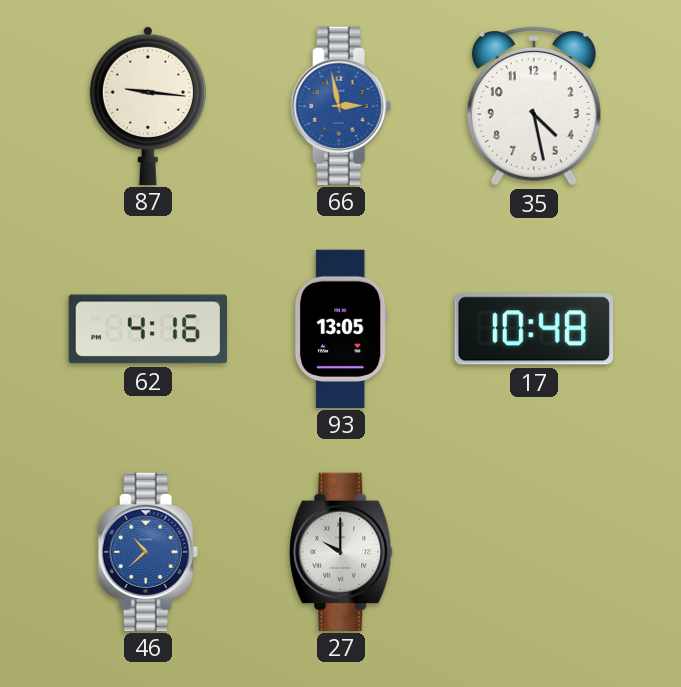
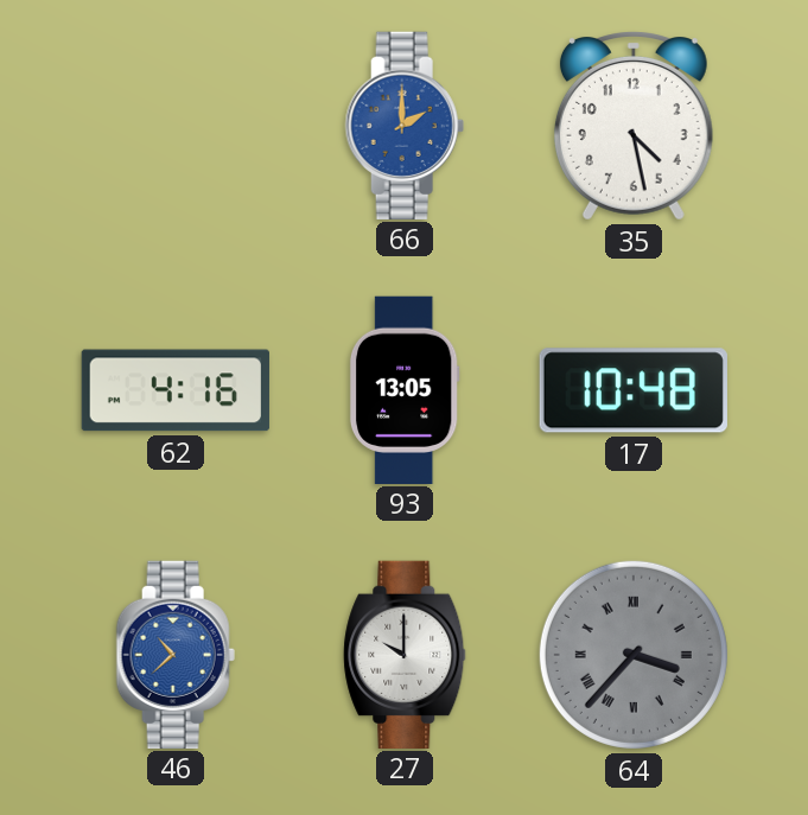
87: 9:16 -> none (148, 105)
66: 2:58 -> 2:00 (405, 125)
64: none -> 3:37 (634, 655)
